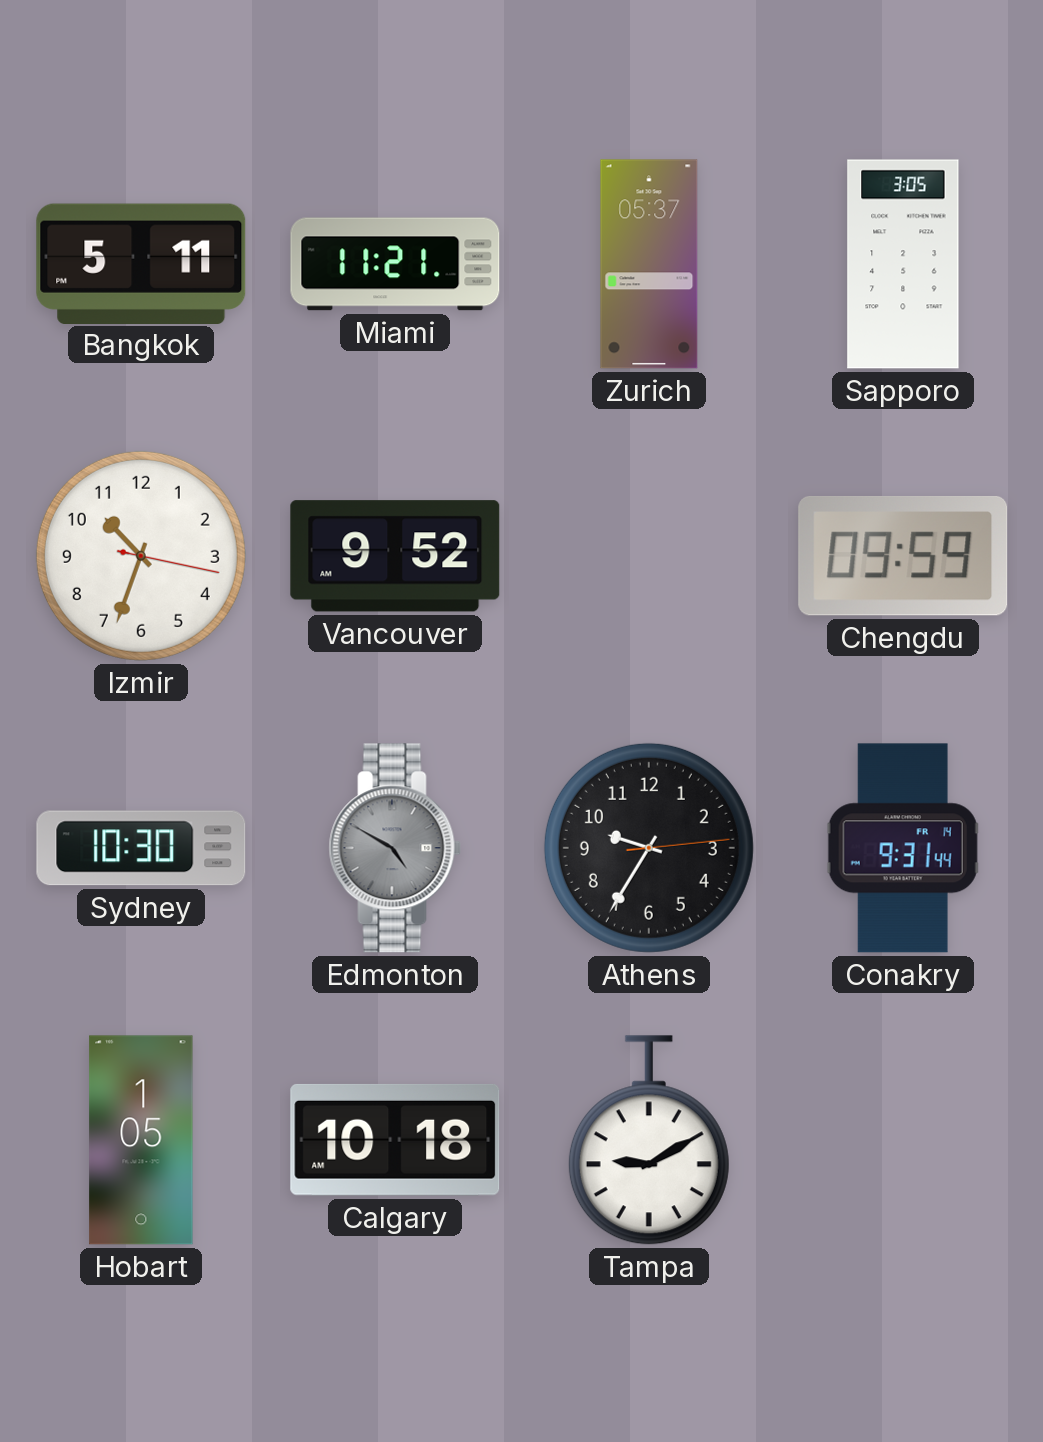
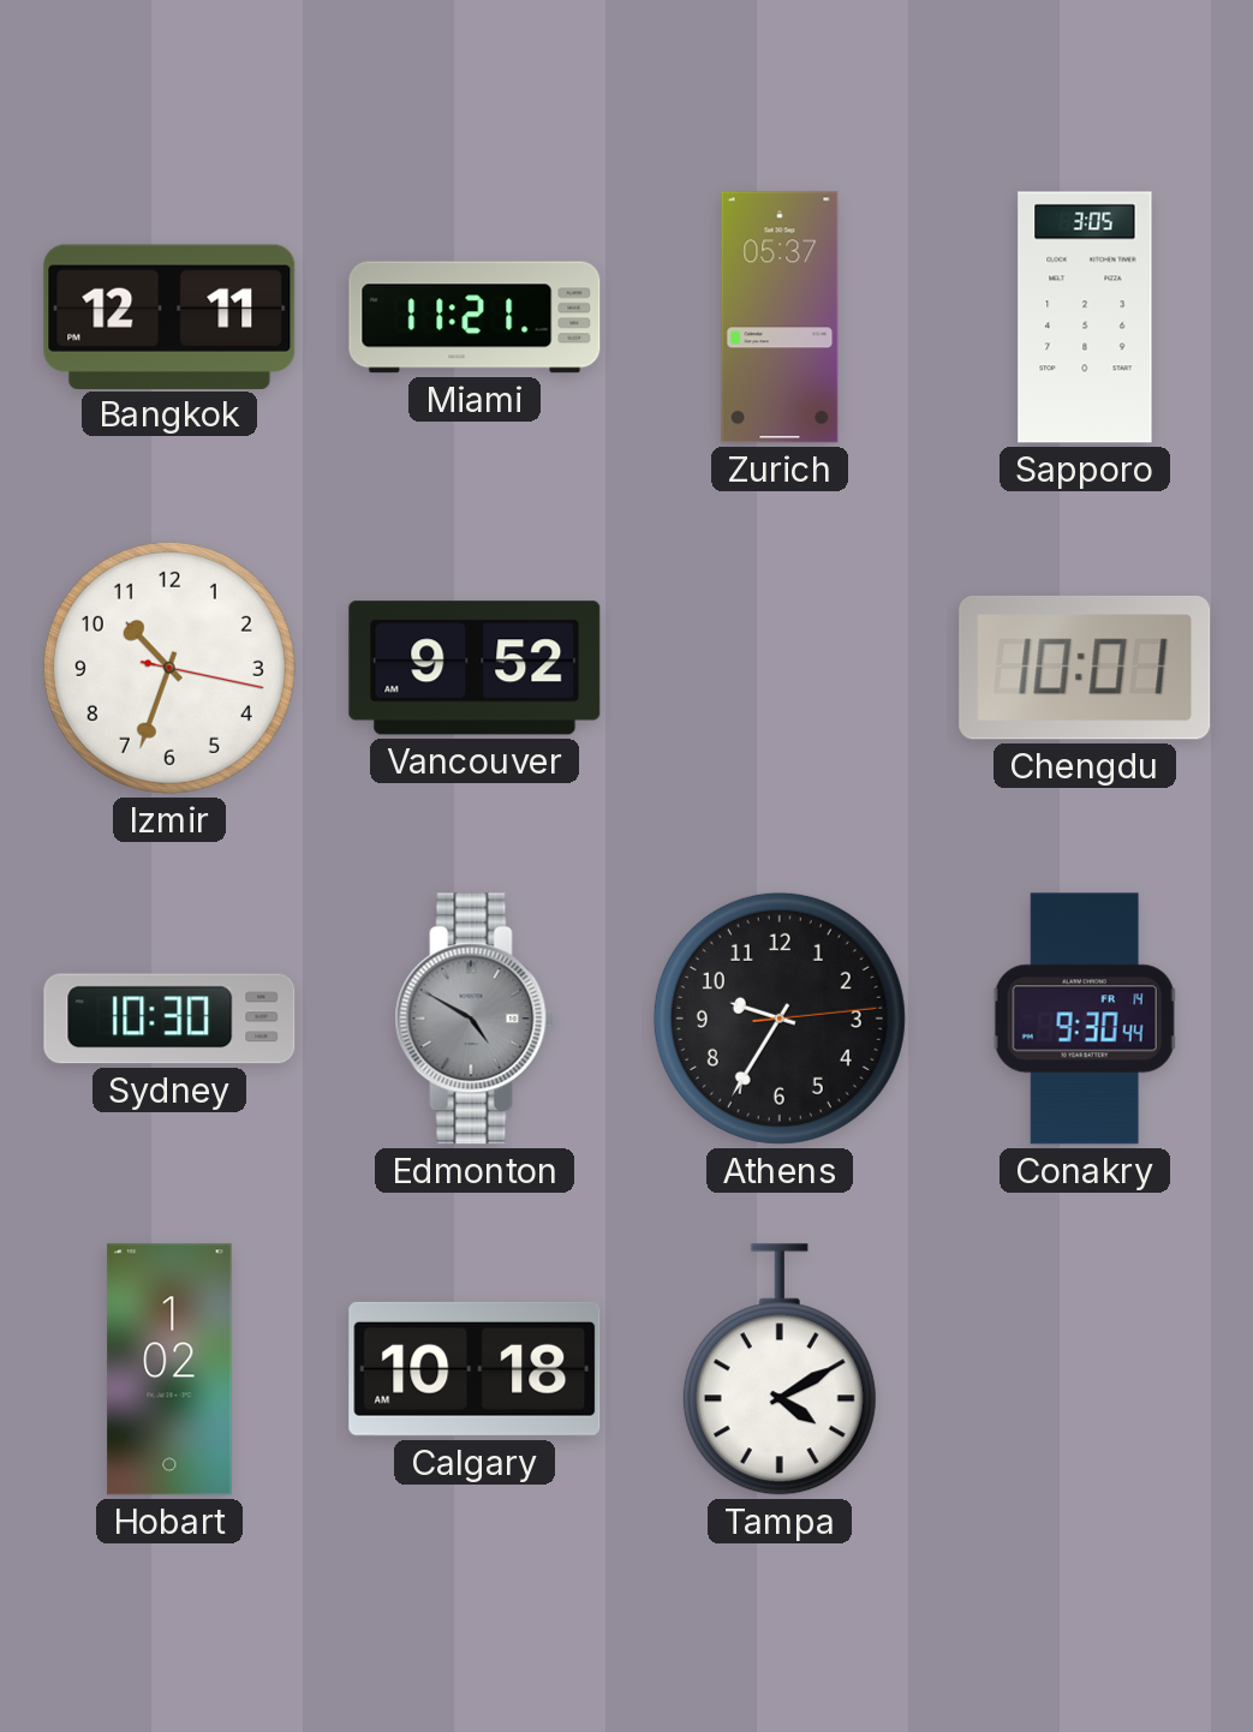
Bangkok: 5:11 -> 12:11 (169, 316)
Chengdu: 09:59 -> 10:01 (1085, 668)
Conakry: 9:31 -> 9:30 (1085, 1019)
Hobart: 1:05 -> 1:02 (169, 1369)
Tampa: 9:10 -> 4:10 (780, 1369)
